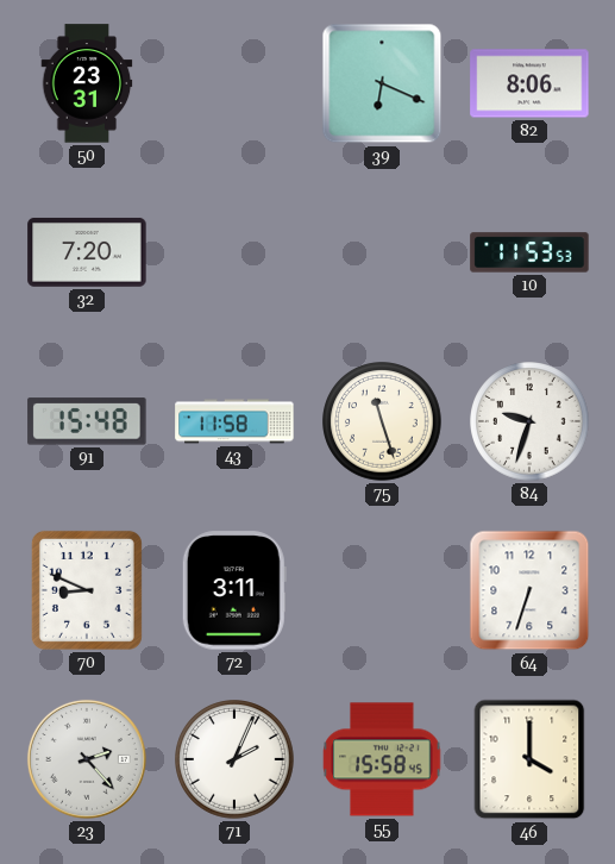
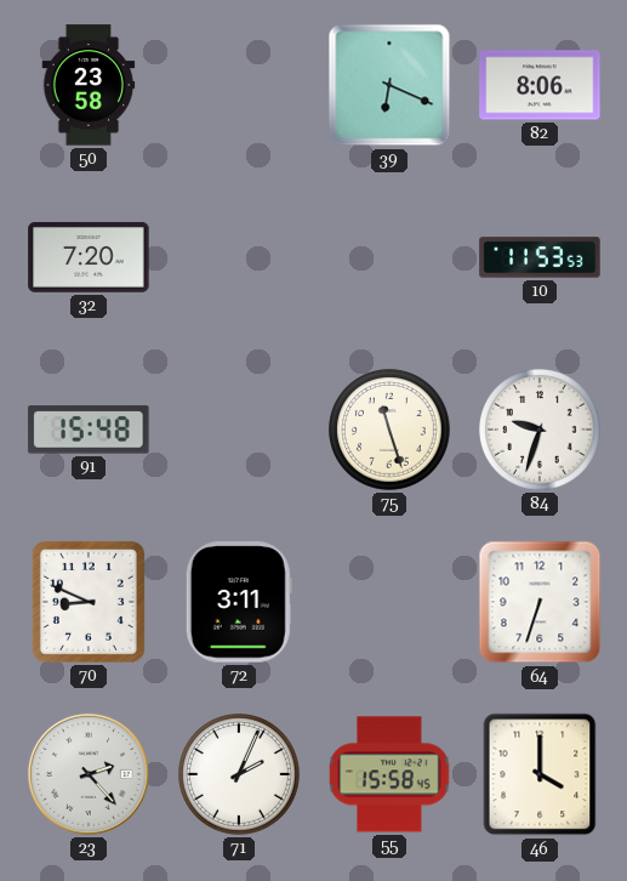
50: 23:31 -> 23:58 (89, 85)
43: 11:58 -> none (234, 421)
